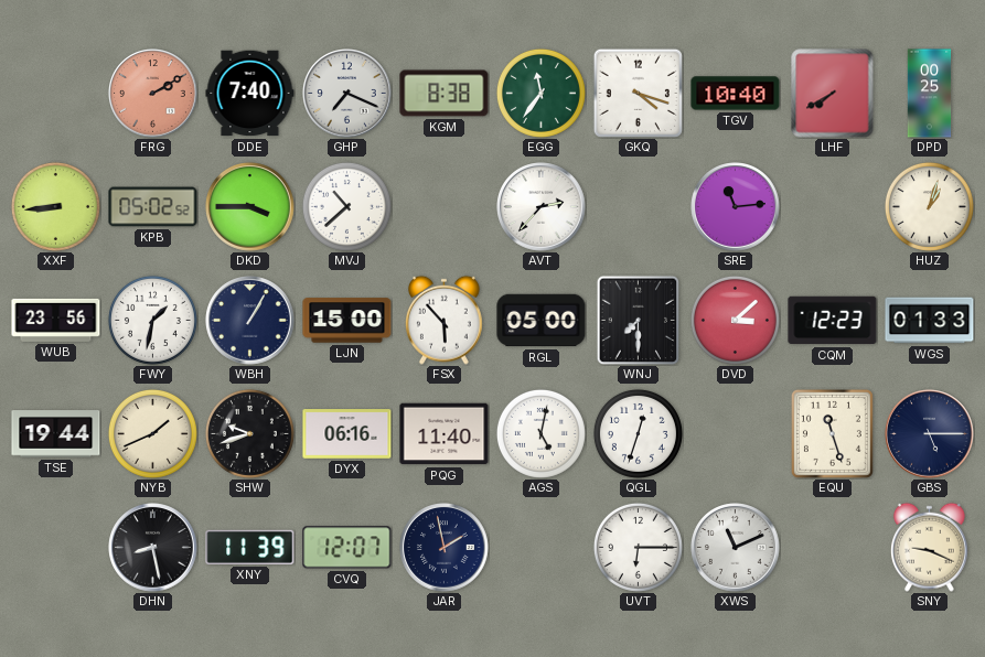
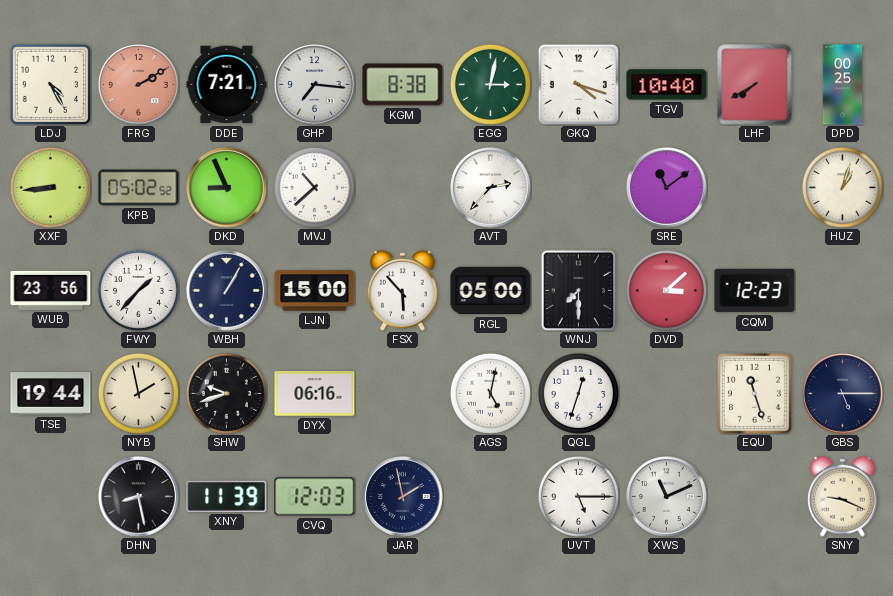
LDJ: none -> 4:25 (50, 84)
DDE: 7:40 -> 7:21 (227, 85)
GHP: 7:19 -> 7:16 (315, 85)
EGG: 11:36 -> 3:02 (490, 84)
DKD: 3:45 -> 8:56 (227, 188)
SRE: 11:14 -> 11:09 (667, 188)
FWY: 1:32 -> 1:37 (138, 290)
WGS: 01:33 -> none (930, 321)
NYB: 1:41 -> 1:58 (138, 393)
PQG: 11:40 -> none (445, 434)
CVQ: 12:07 -> 12:03 (315, 497)
UVT: 6:15 -> 5:15 (578, 496)
